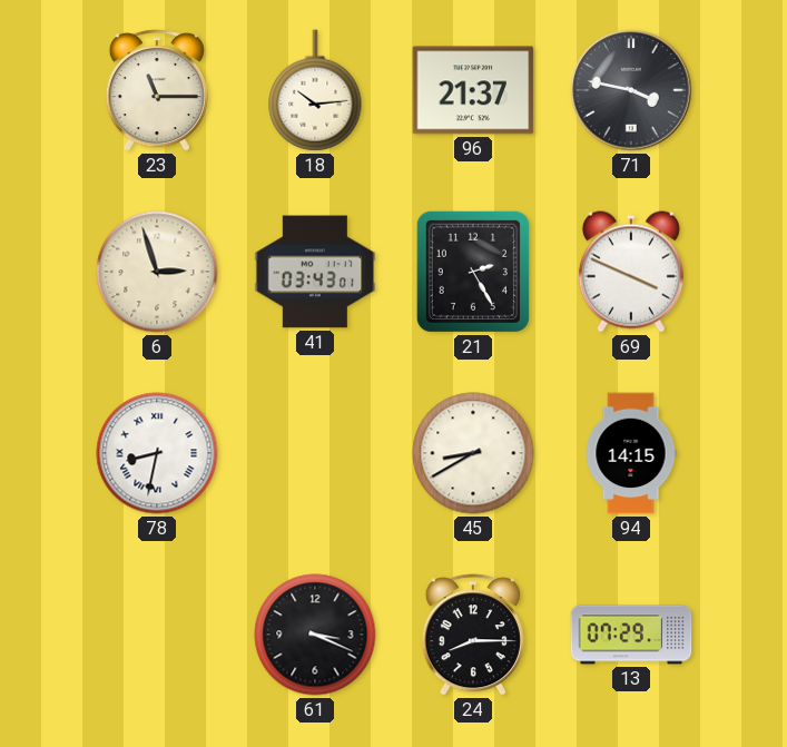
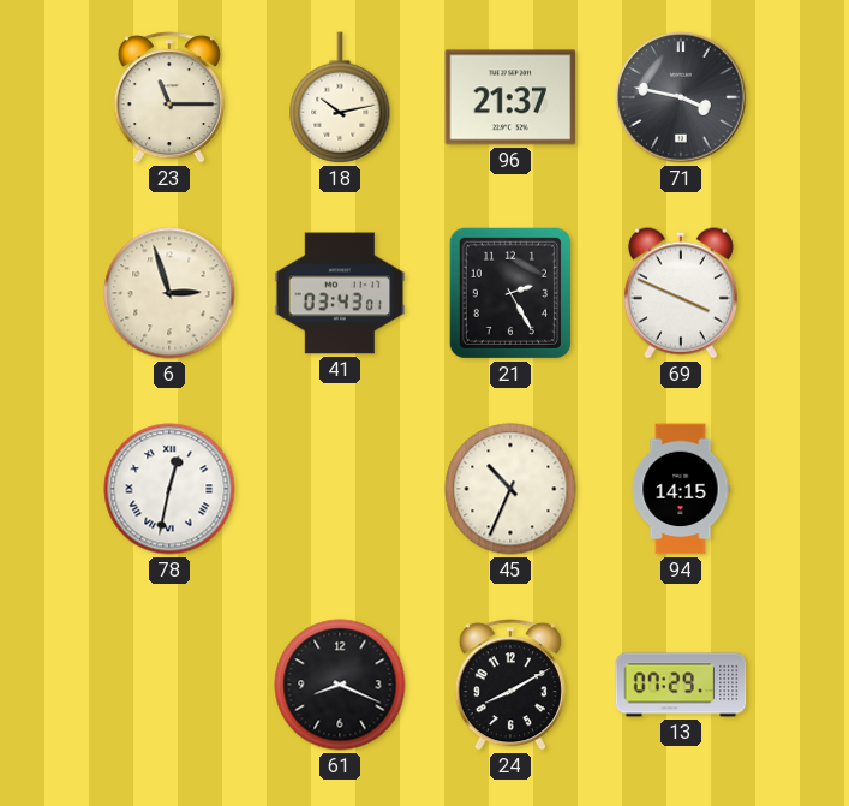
18: 10:14 -> 10:13 (340, 97)
78: 8:32 -> 12:32 (169, 489)
45: 8:40 -> 10:34 (510, 489)
61: 3:19 -> 8:19 (340, 685)
24: 8:15 -> 8:10 (510, 685)
